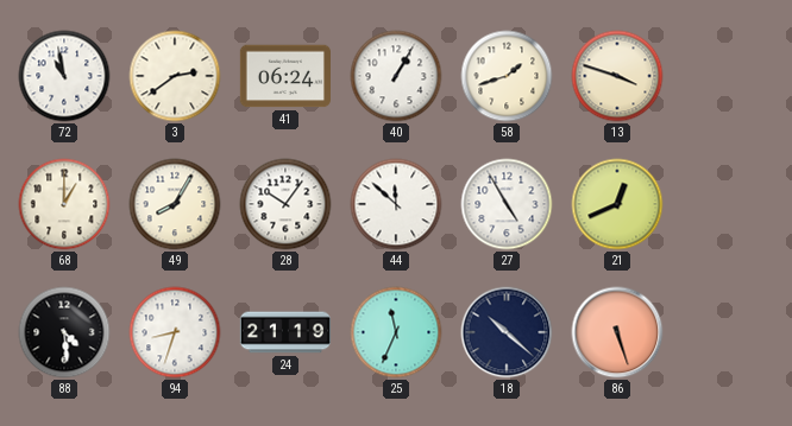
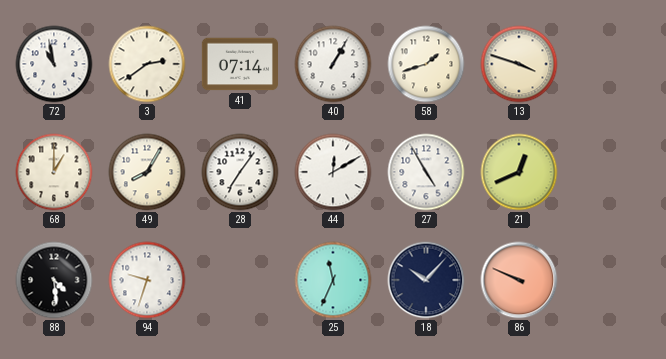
41: 06:24 -> 07:14 (239, 64)
28: 10:06 -> 7:06 (240, 172)
44: 11:52 -> 12:10 (333, 172)
94: 8:33 -> 9:33 (147, 280)
24: 21:19 -> none (284, 332)
18: 10:22 -> 10:07 (426, 280)
86: 5:27 -> 9:49 (519, 280)
